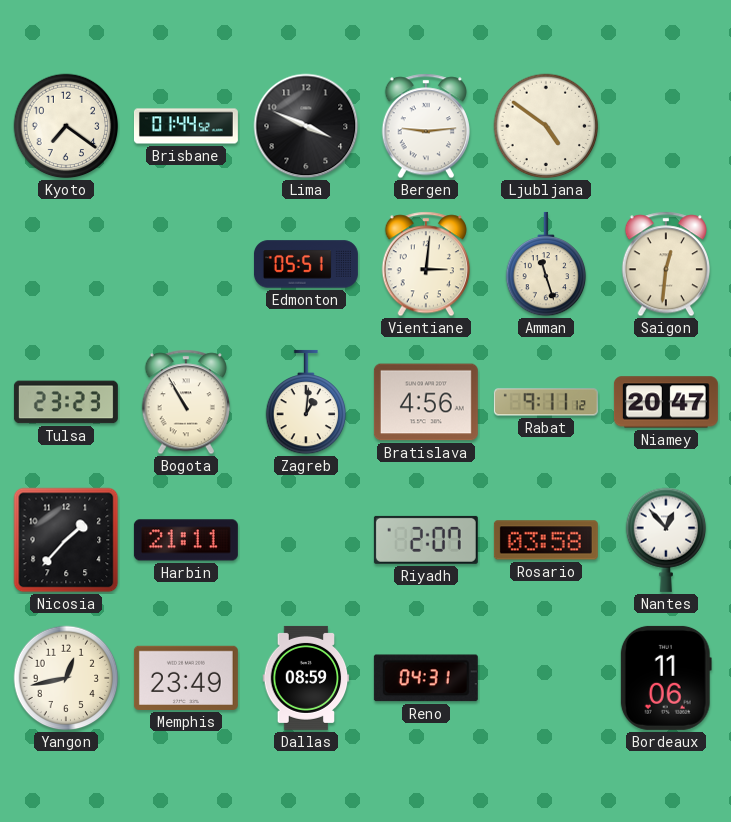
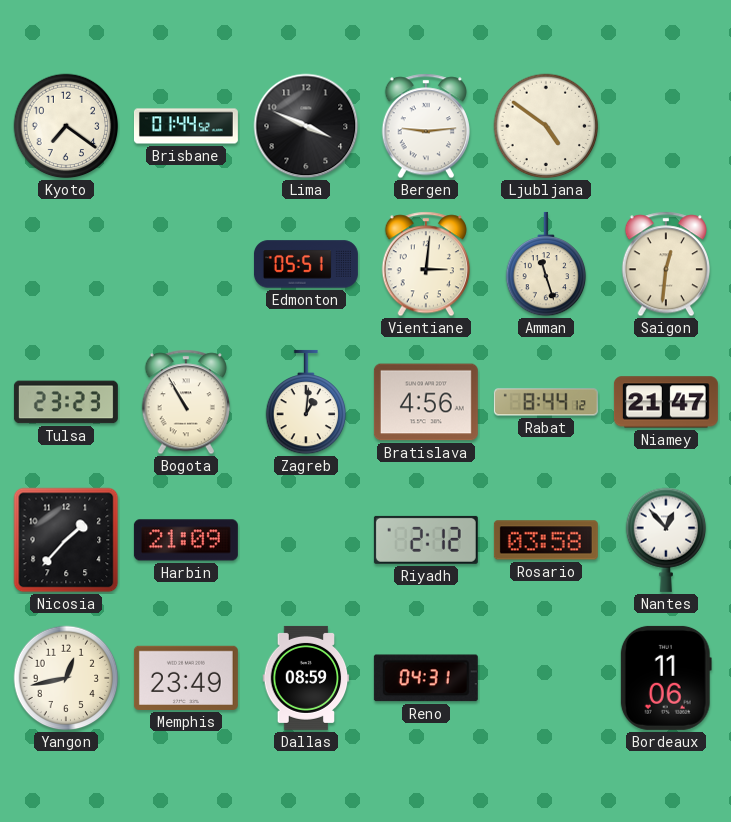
Rabat: 9:11 -> 8:44 (546, 402)
Niamey: 20:47 -> 21:47 (666, 402)
Harbin: 21:11 -> 21:09 (186, 540)
Riyadh: 2:07 -> 2:12 (426, 540)
